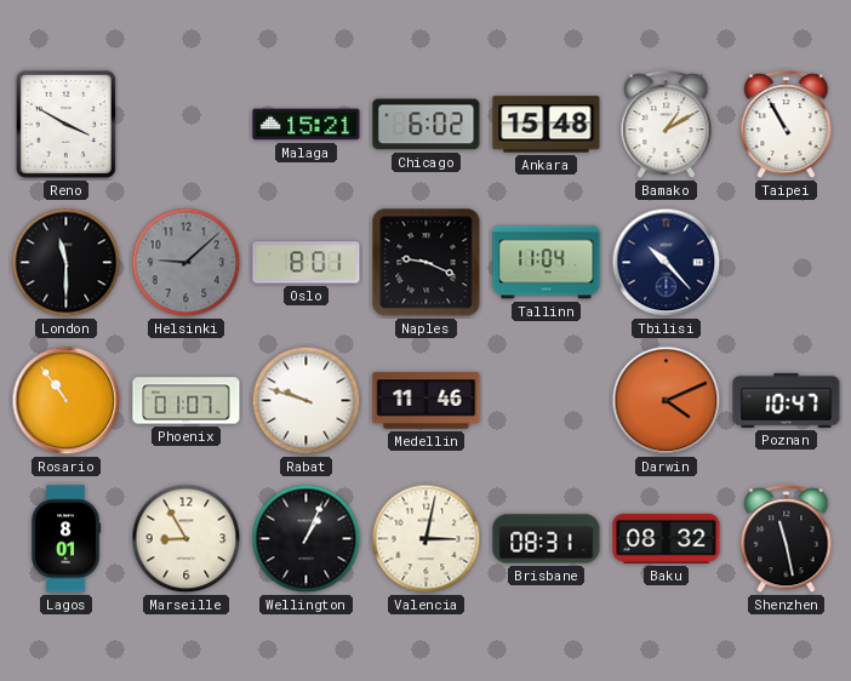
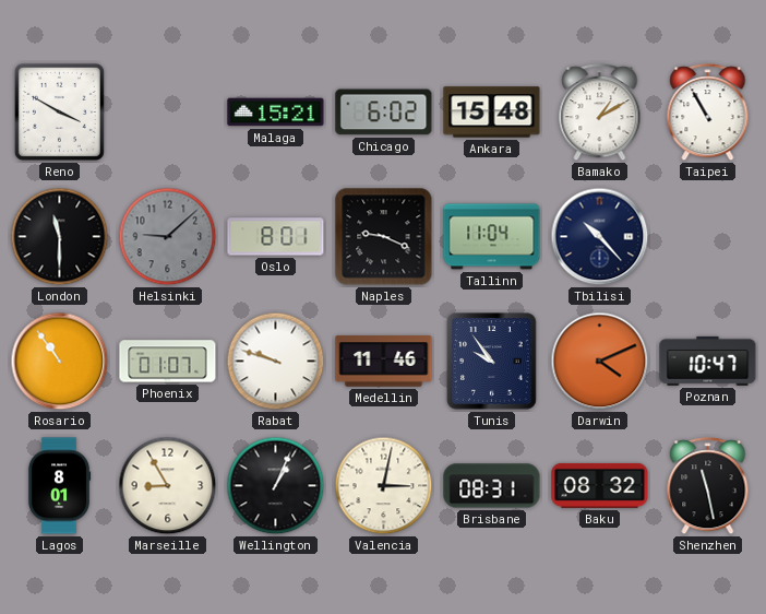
Tunis: none -> 9:54 (492, 362)
